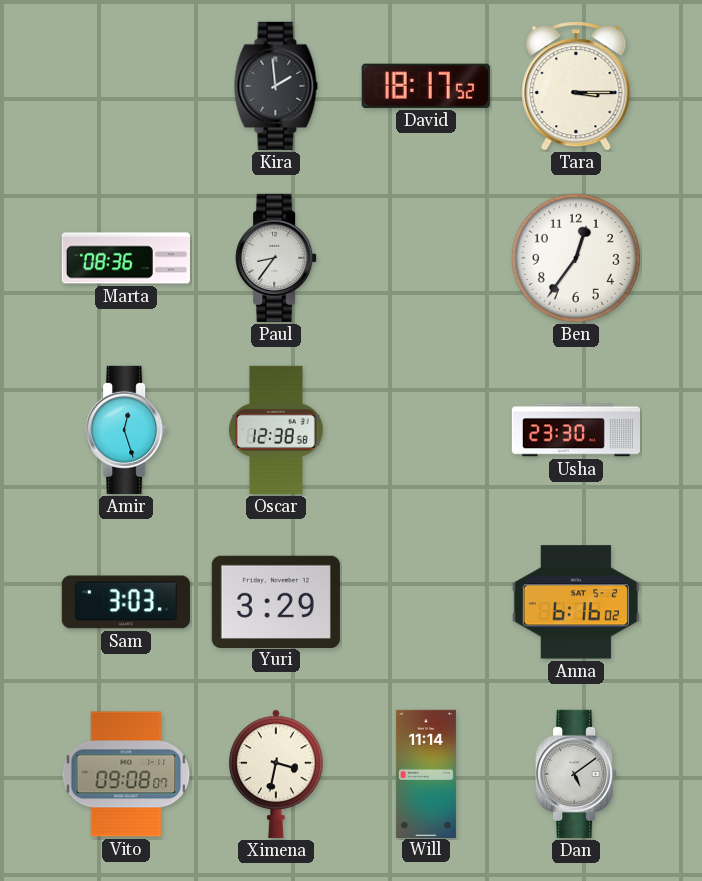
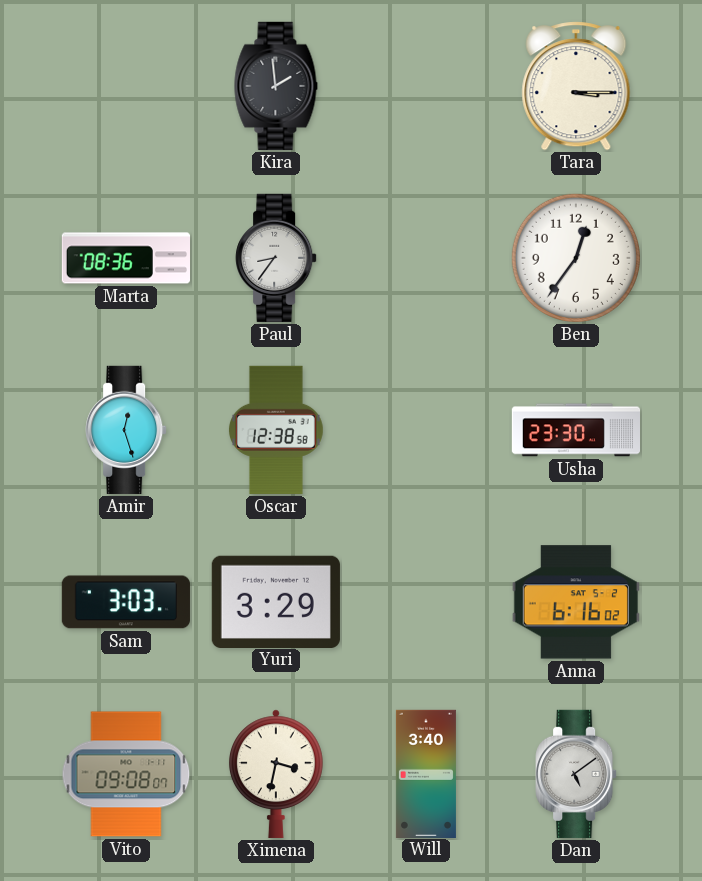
David: 18:17 -> none (426, 86)
Will: 11:14 -> 3:40 (426, 773)
